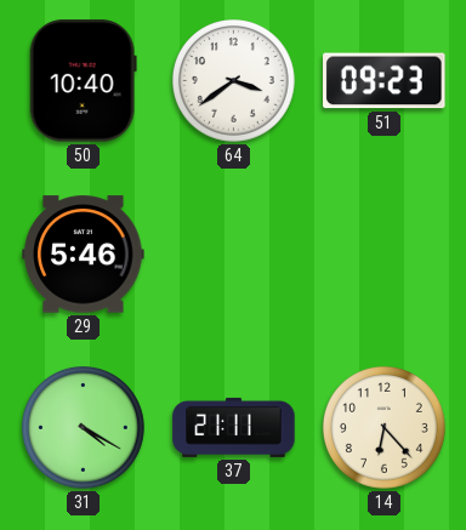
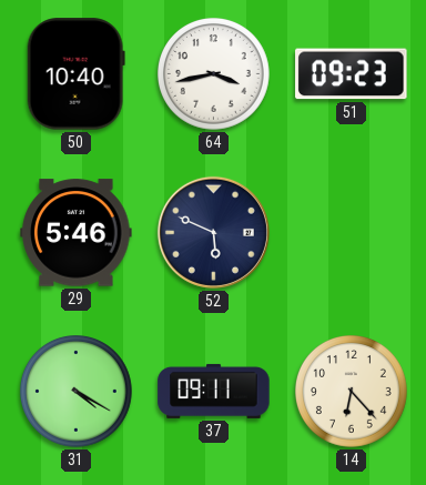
64: 3:39 -> 3:43 (214, 74)
52: none -> 5:49 (213, 232)
37: 21:11 -> 09:11 (214, 391)
